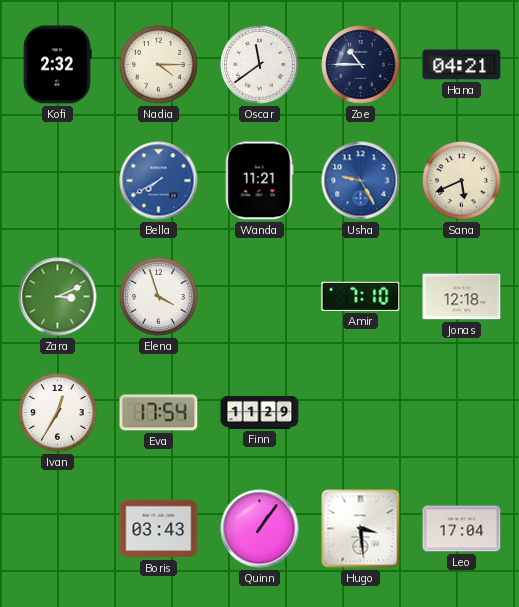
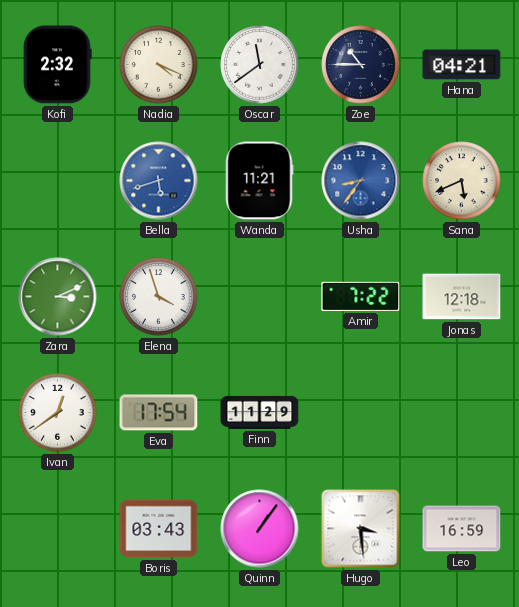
Nadia: 4:15 -> 4:19 (159, 65)
Bella: 7:40 -> 5:42 (159, 181)
Usha: 9:25 -> 8:36 (361, 181)
Amir: 7:10 -> 7:22 (361, 296)
Ivan: 12:35 -> 12:39 (58, 413)
Leo: 17:04 -> 16:59 (462, 529)
